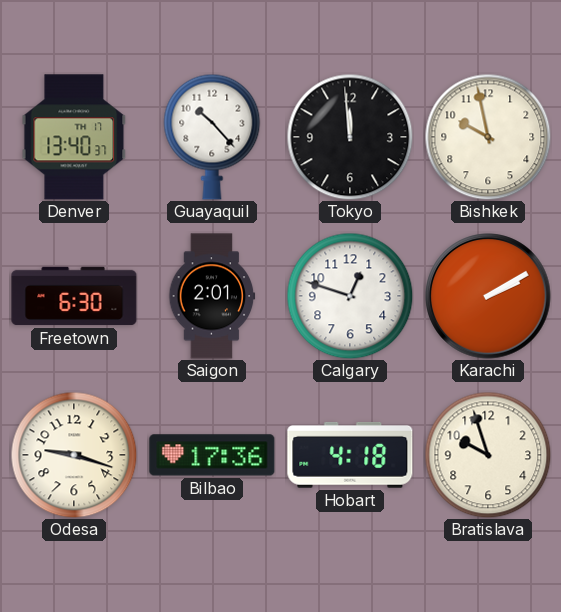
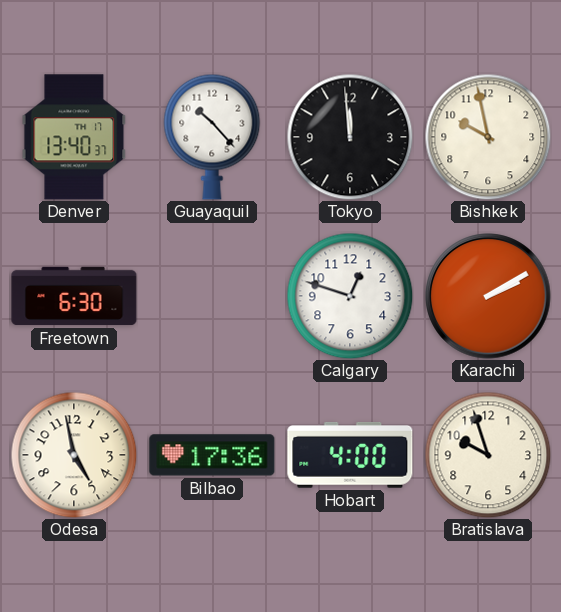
Saigon: 2:01 -> none (212, 296)
Odesa: 9:18 -> 4:58 (74, 455)
Hobart: 4:18 -> 4:00 (350, 455)
